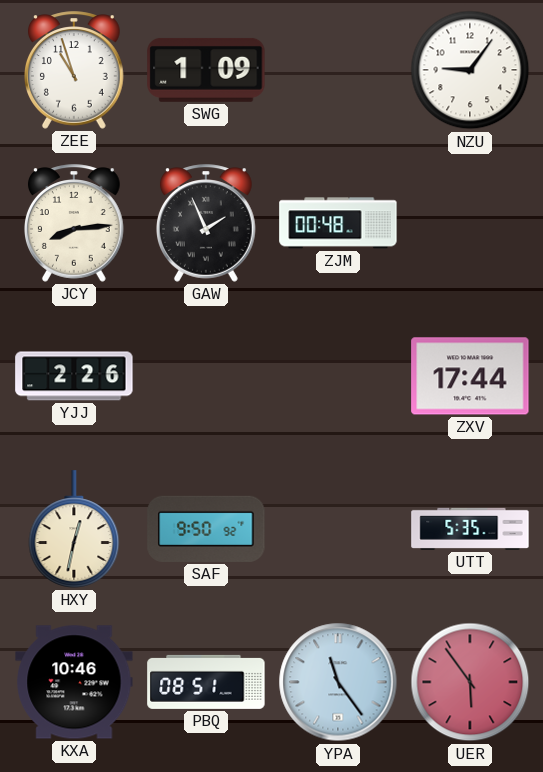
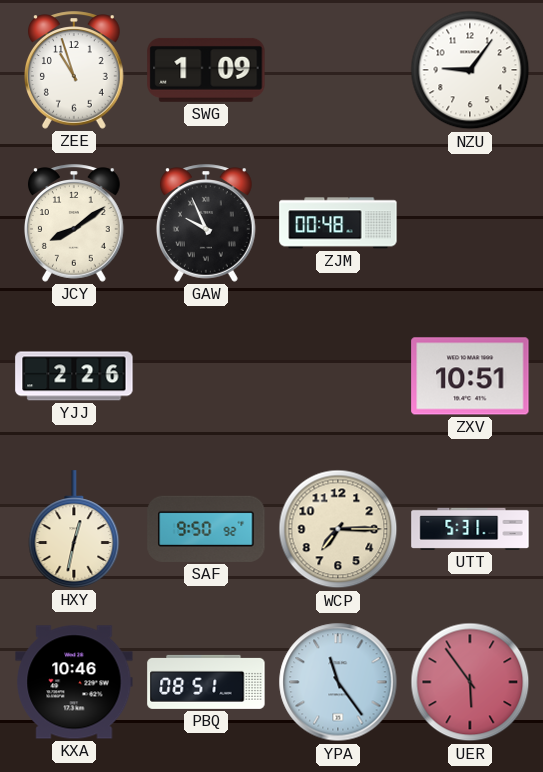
JCY: 8:14 -> 8:09 (75, 223)
GAW: 1:56 -> 9:56 (207, 223)
ZXV: 17:44 -> 10:51 (470, 376)
WCP: none -> 7:15 (338, 529)
UTT: 5:35 -> 5:31 (470, 529)
